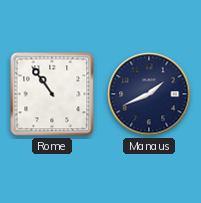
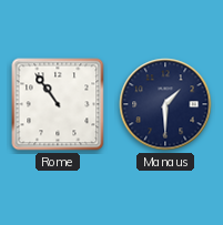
Manaus: 1:41 -> 1:30 (165, 104)
